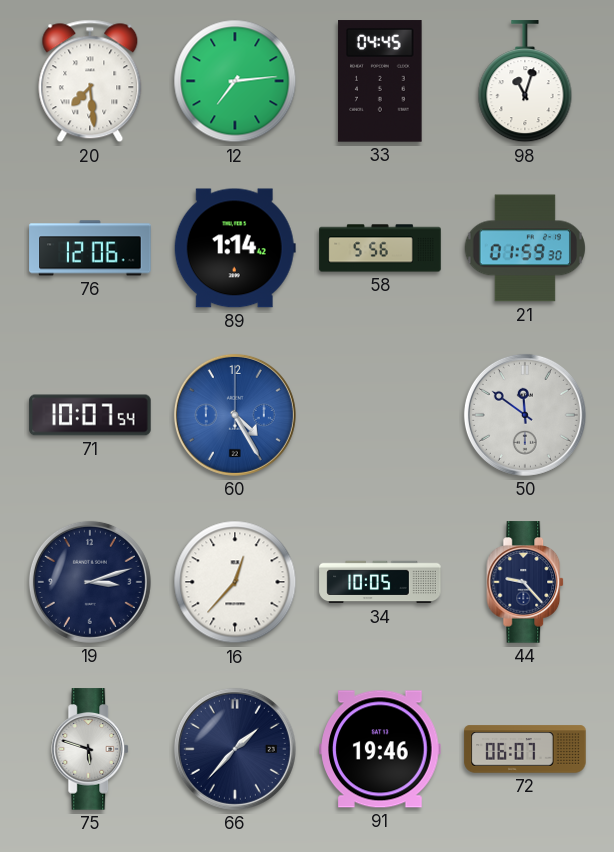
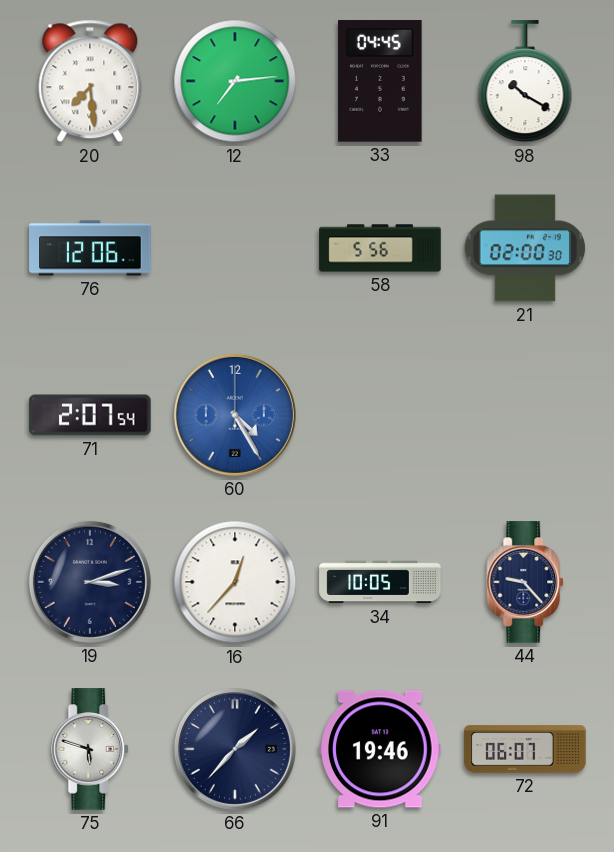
98: 11:03 -> 10:20 (525, 82)
89: 1:14 -> none (235, 248)
21: 01:59 -> 02:00 (524, 248)
71: 10:07 -> 2:07 (90, 415)
50: 11:51 -> none (525, 415)
